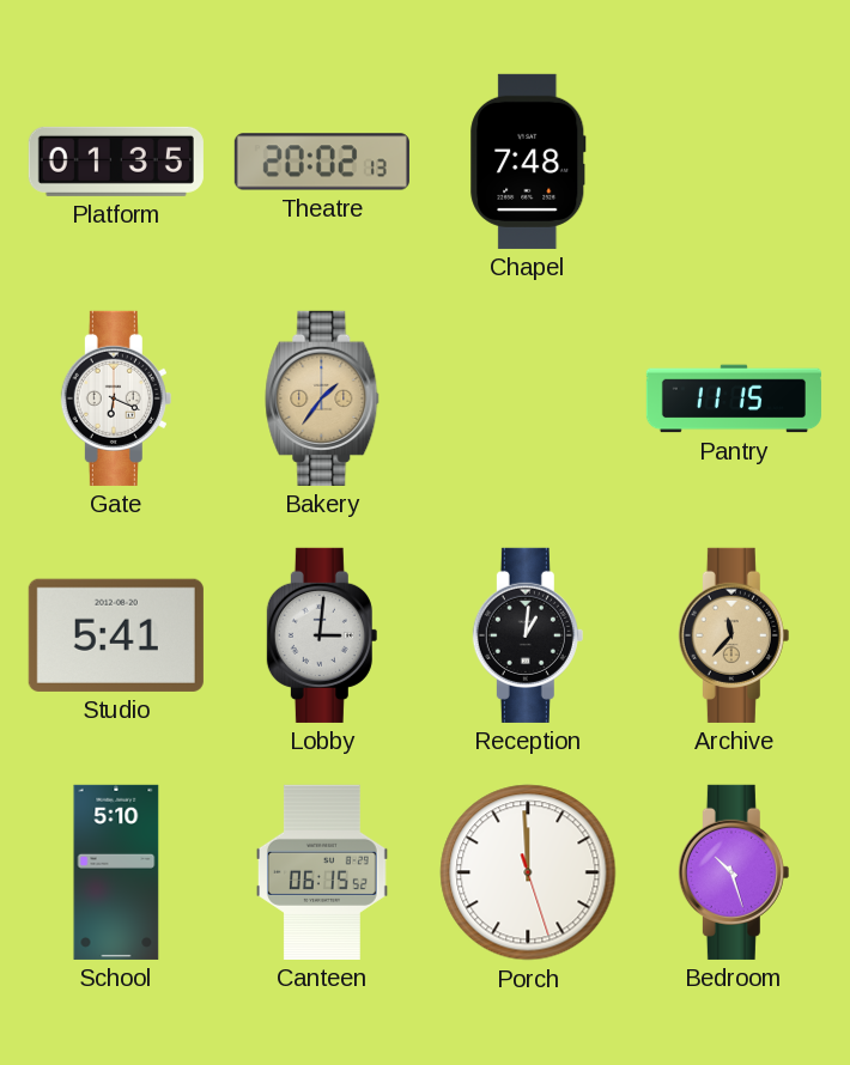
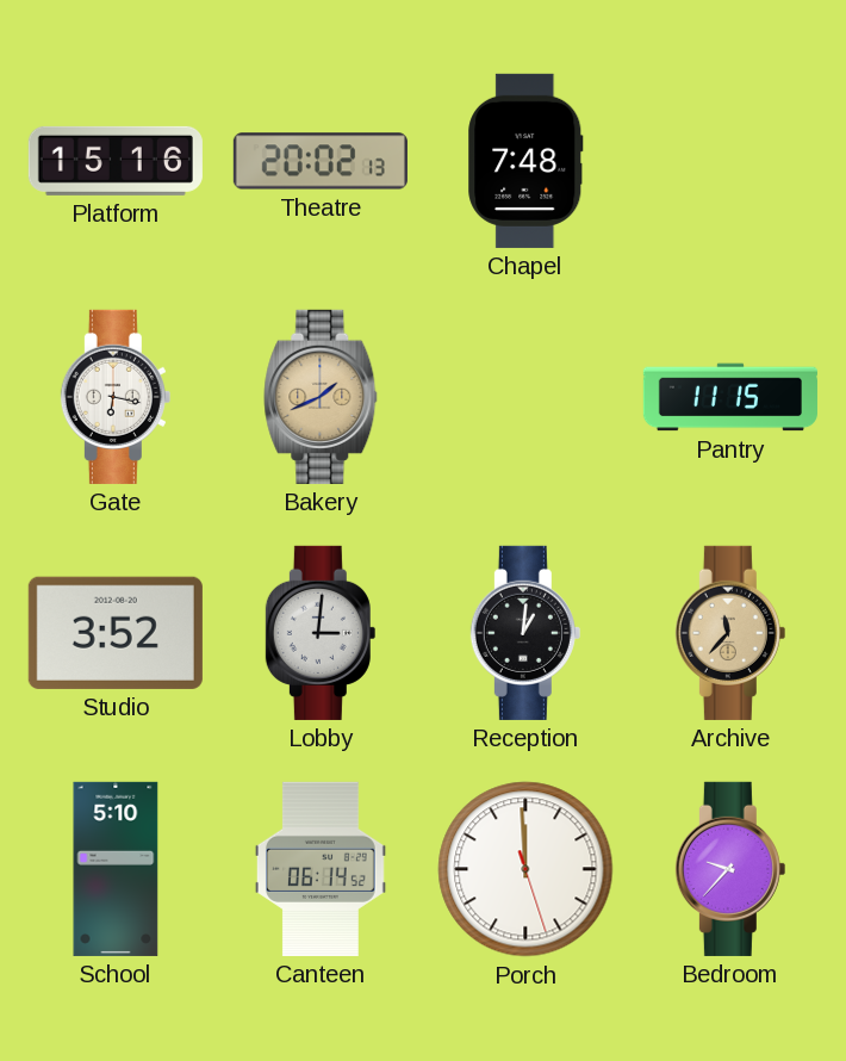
Platform: 01:35 -> 15:16 (116, 161)
Gate: 6:19 -> 6:17 (116, 397)
Bakery: 1:36 -> 1:41 (321, 397)
Studio: 5:41 -> 3:52 (116, 633)
Canteen: 06:15 -> 06:14 (321, 869)
Bedroom: 10:27 -> 9:37 (730, 869)
